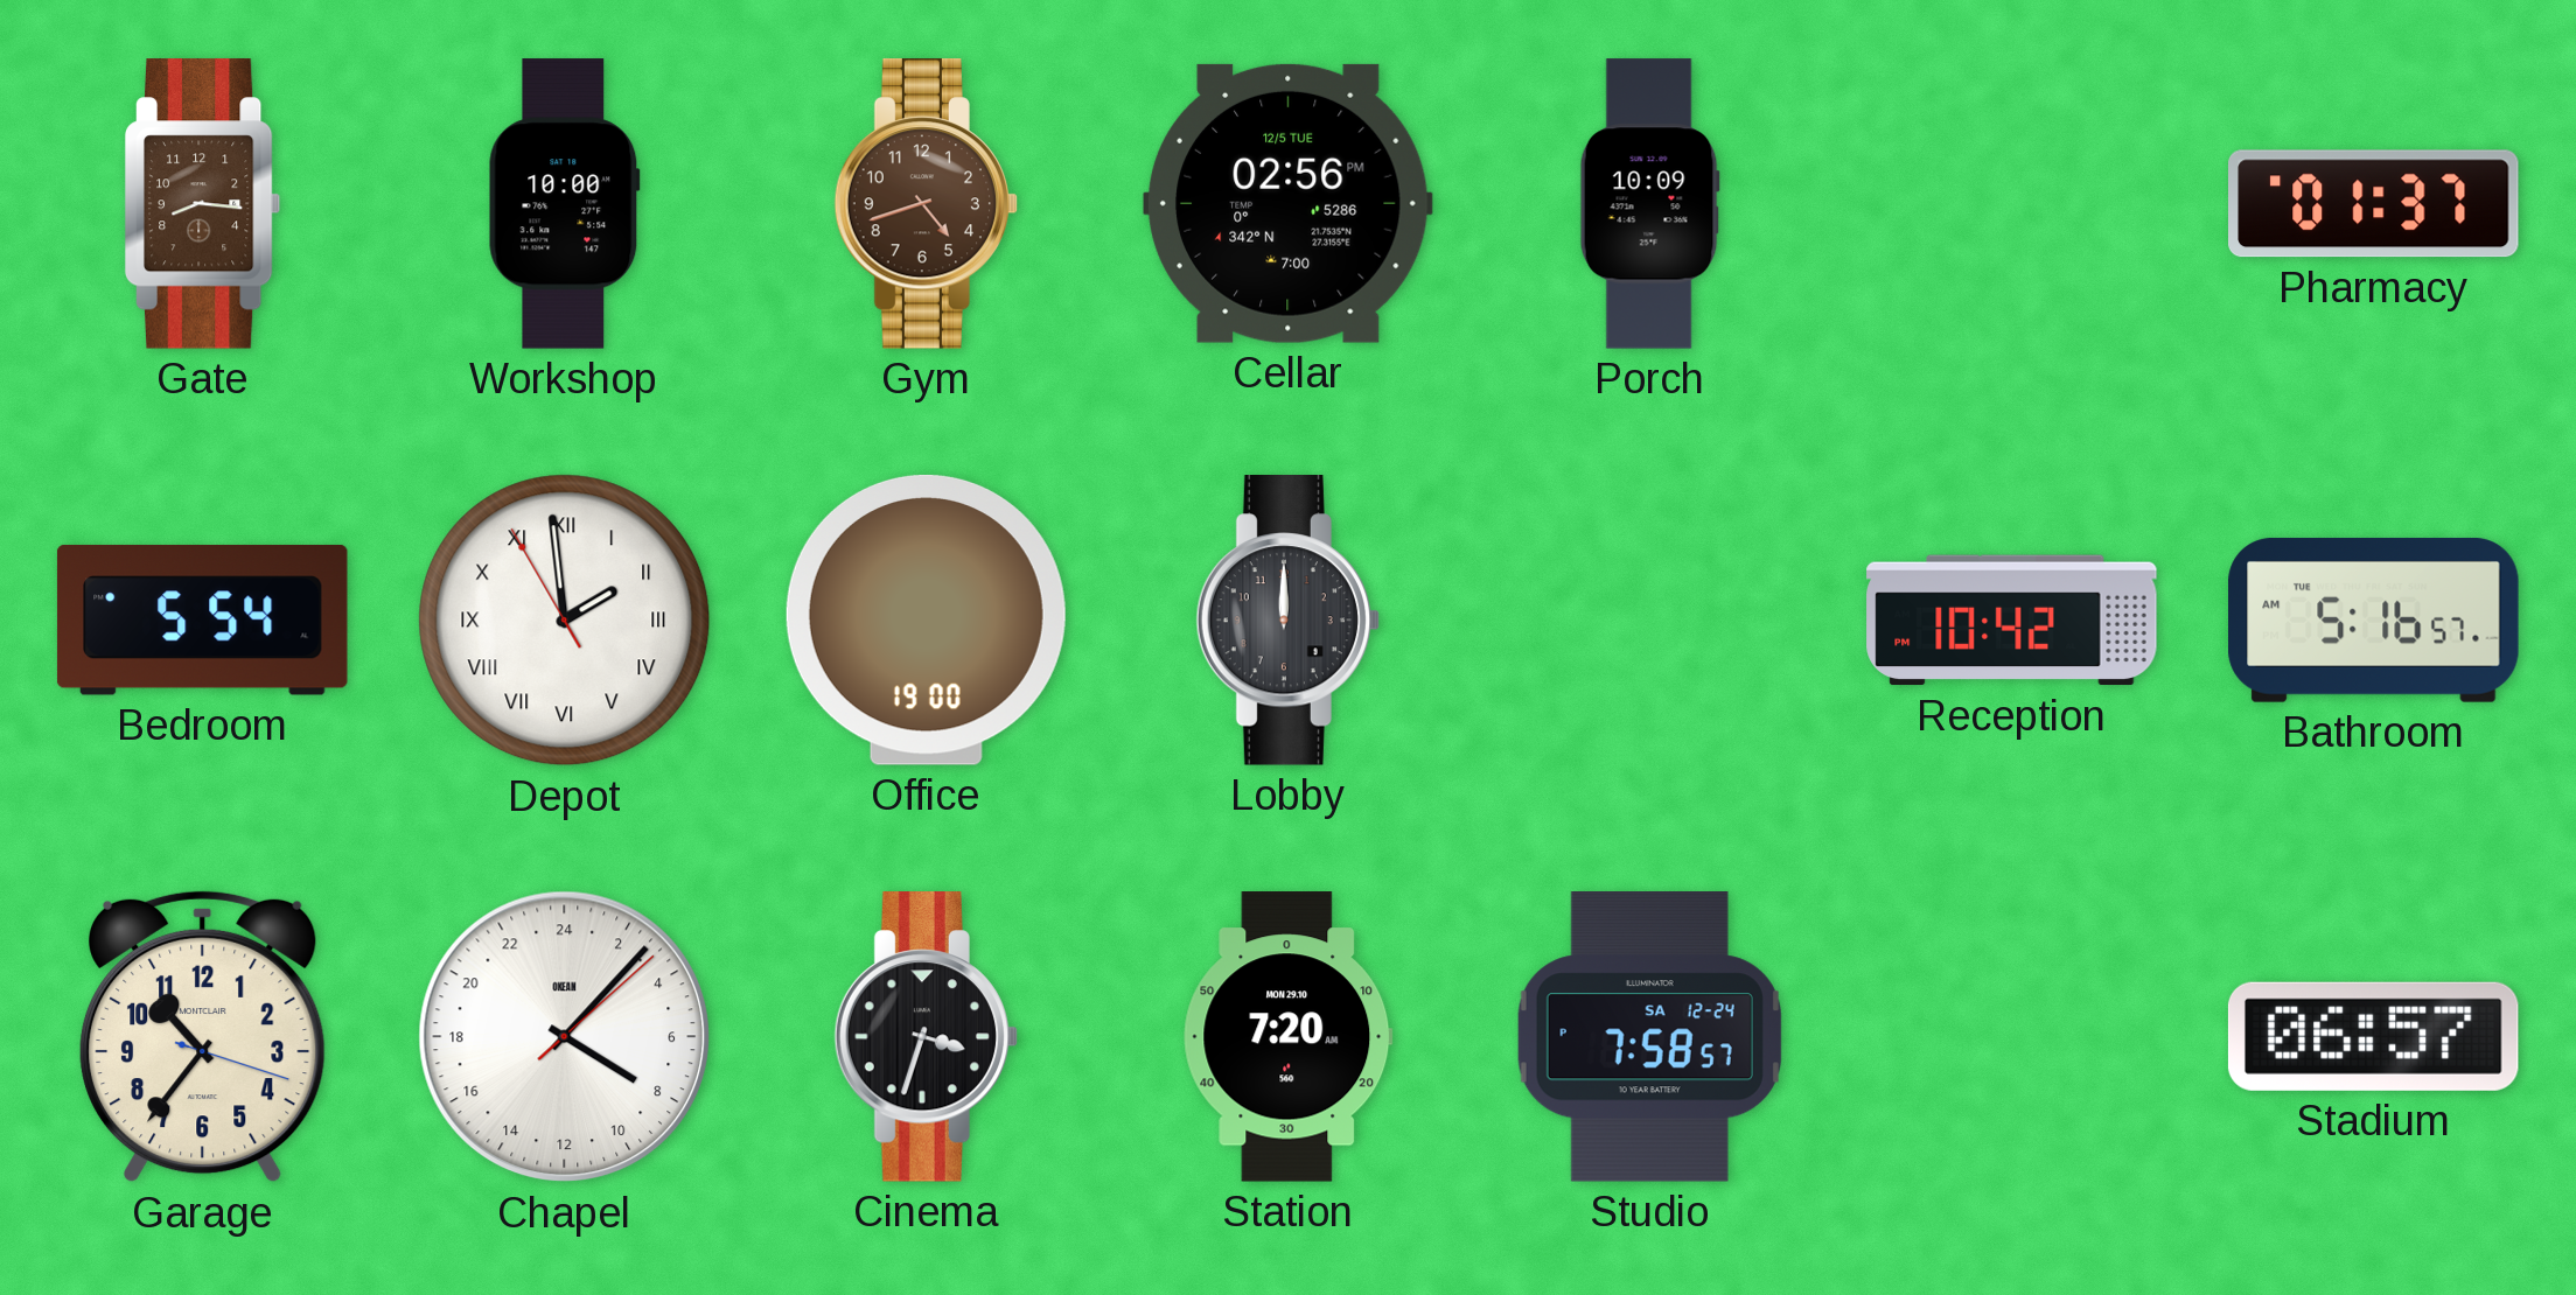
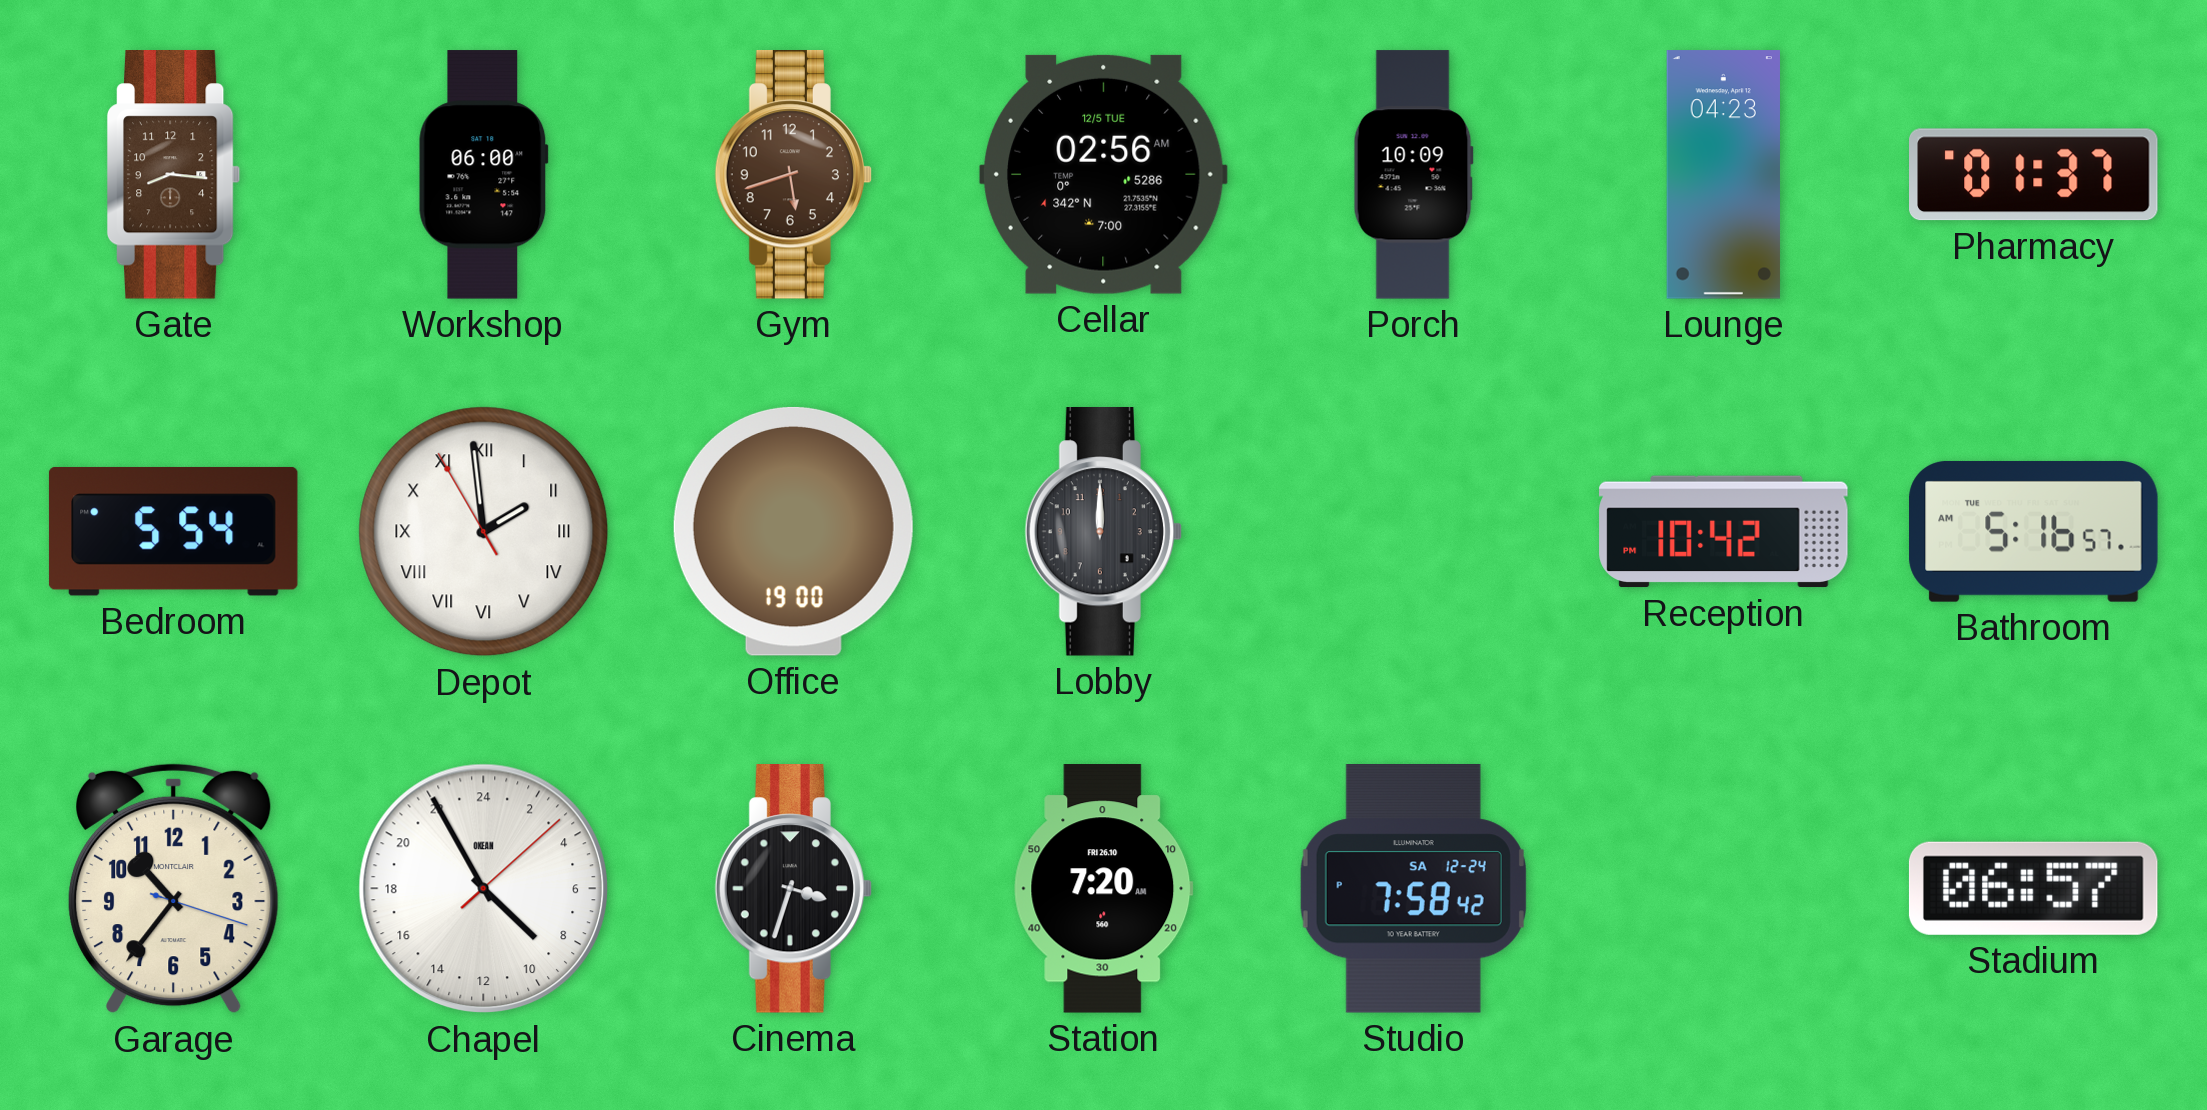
Workshop: 10:00 -> 06:00 (483, 175)
Gym: 4:42 -> 5:42 (794, 175)
Cellar: 02:56 PM -> 02:56 AM (1103, 174)
Lounge: none -> 04:23 (1723, 175)
Chapel: 8:07 -> 8:55 (484, 889)
Station date: MON 29.10 -> FRI 26.10 (1104, 889)
Studio: 7:58:57 PM -> 7:58:42 PM (1413, 889)
